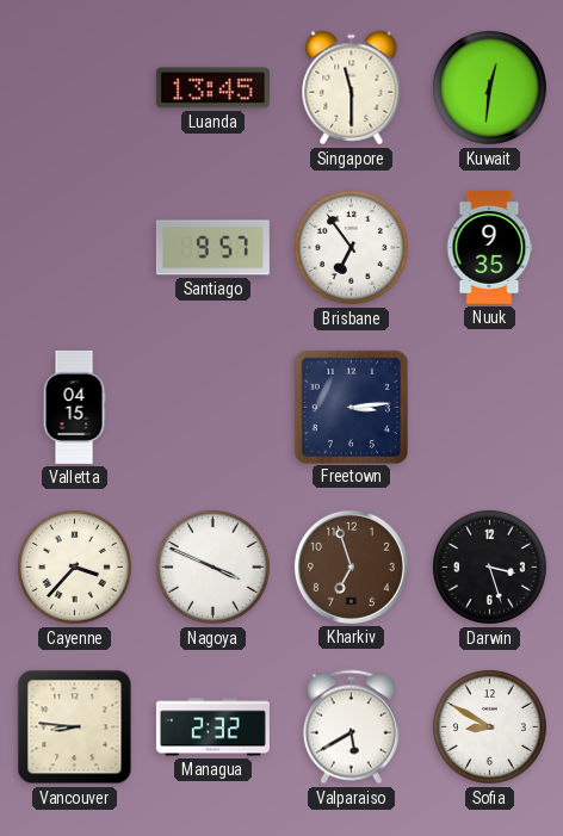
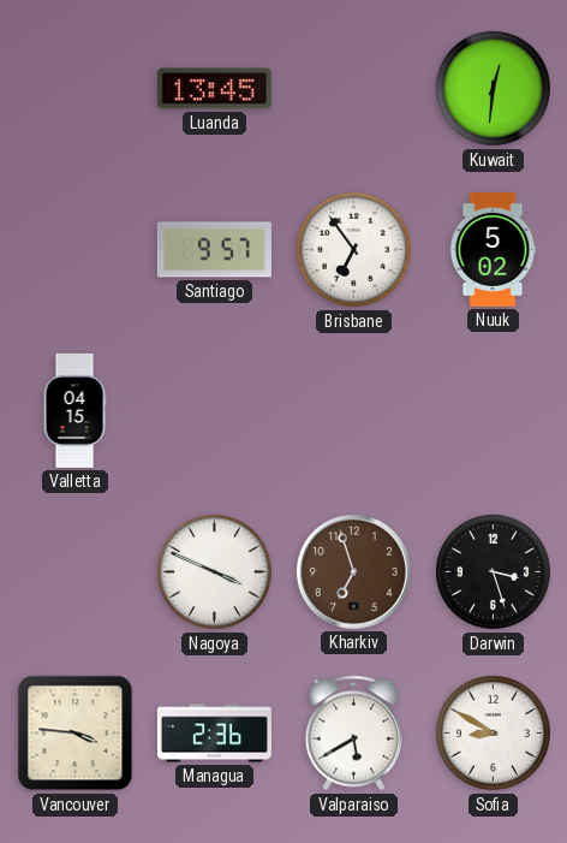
Singapore: 11:30 -> none (352, 88)
Nuuk: 9:35 -> 5:02 (493, 249)
Freetown: 3:14 -> none (351, 407)
Cayenne: 3:37 -> none (74, 566)
Vancouver: 8:46 -> 3:46 (76, 734)
Managua: 2:32 -> 2:36 (214, 734)
